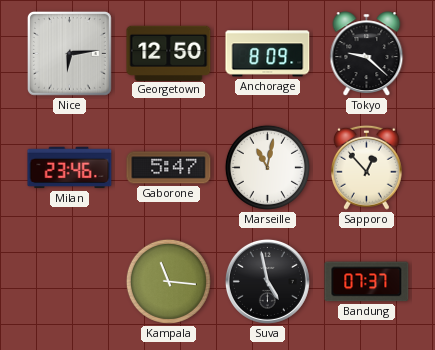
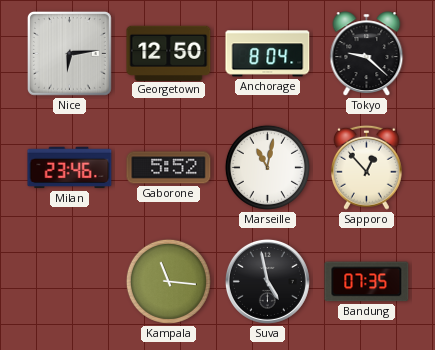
Anchorage: 8:09 -> 8:04 (268, 54)
Gaborone: 5:47 -> 5:52 (169, 168)
Bandung: 07:37 -> 07:35 (367, 282)
